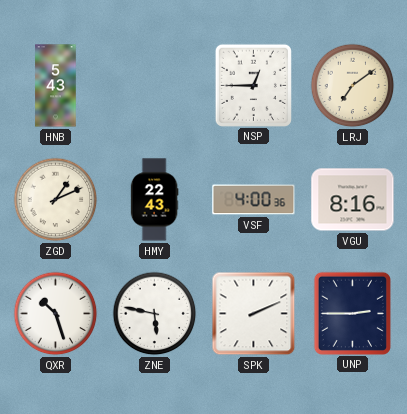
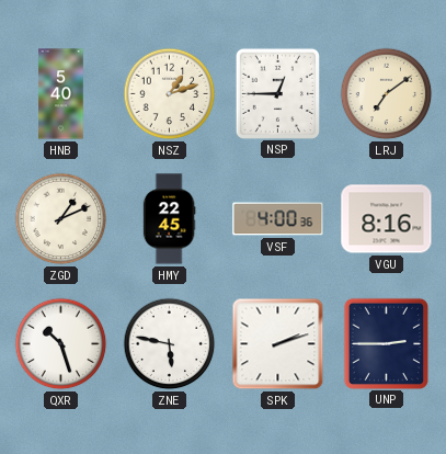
HNB: 5:43 -> 5:40 (61, 94)
NSZ: none -> 1:12 (170, 94)
HMY: 22:43 -> 22:45 (169, 219)
SPK: 2:11 -> 2:12 (278, 344)
